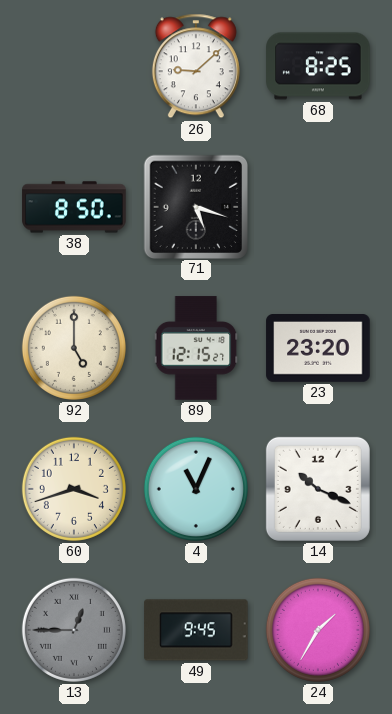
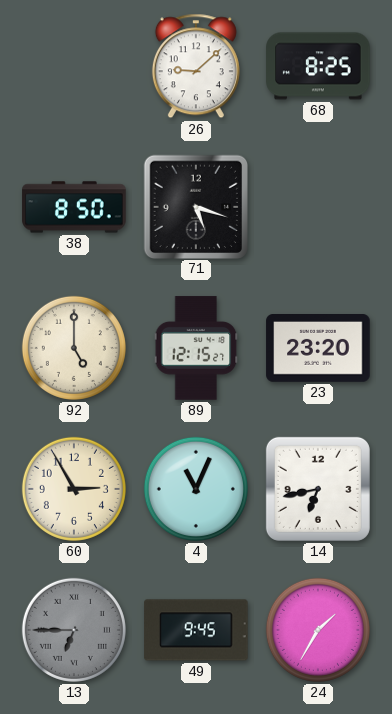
60: 3:42 -> 2:55 (74, 489)
14: 10:19 -> 6:43 (318, 489)
13: 12:45 -> 6:45 (74, 630)
